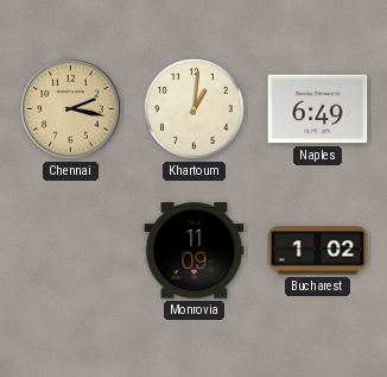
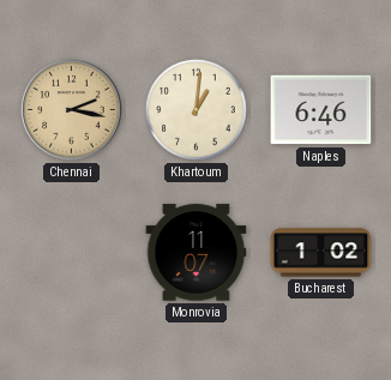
Naples: 6:49 -> 6:46 (321, 110)
Monrovia: 11:09 -> 11:07 (197, 253)
